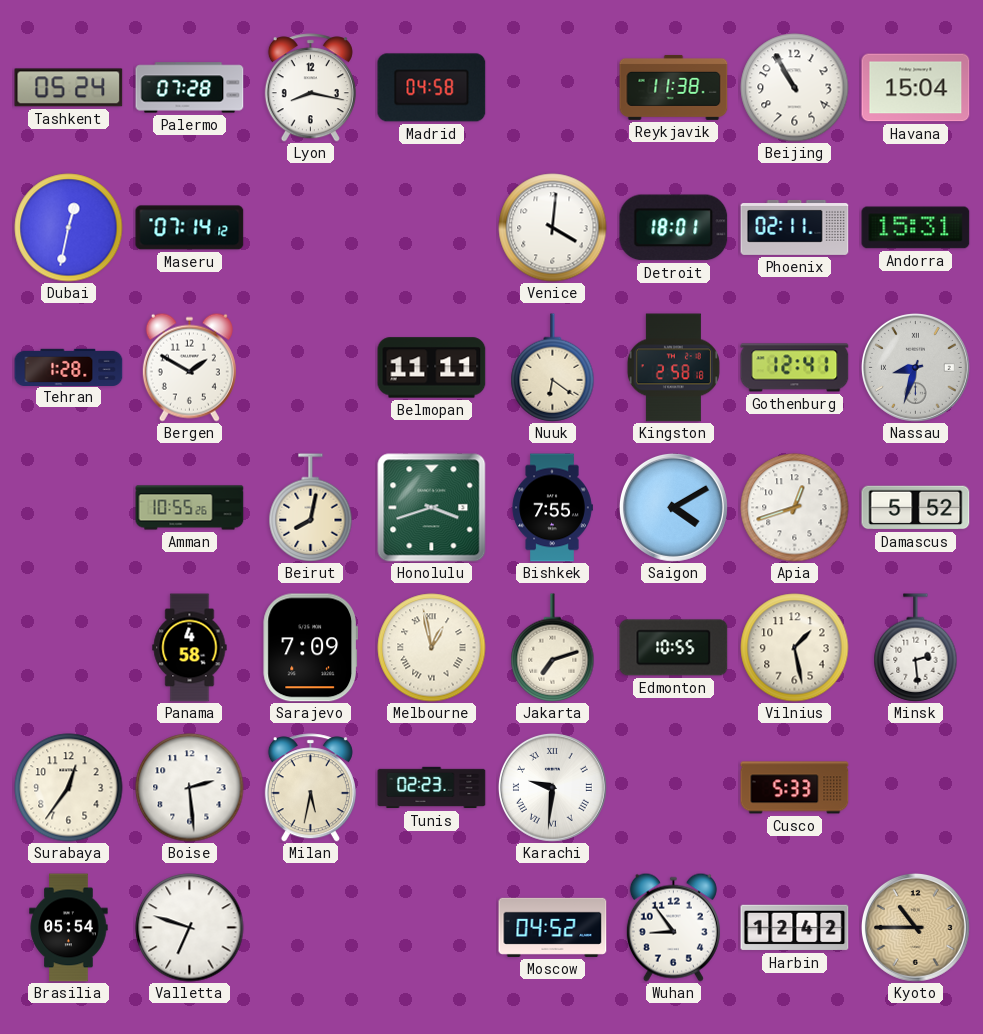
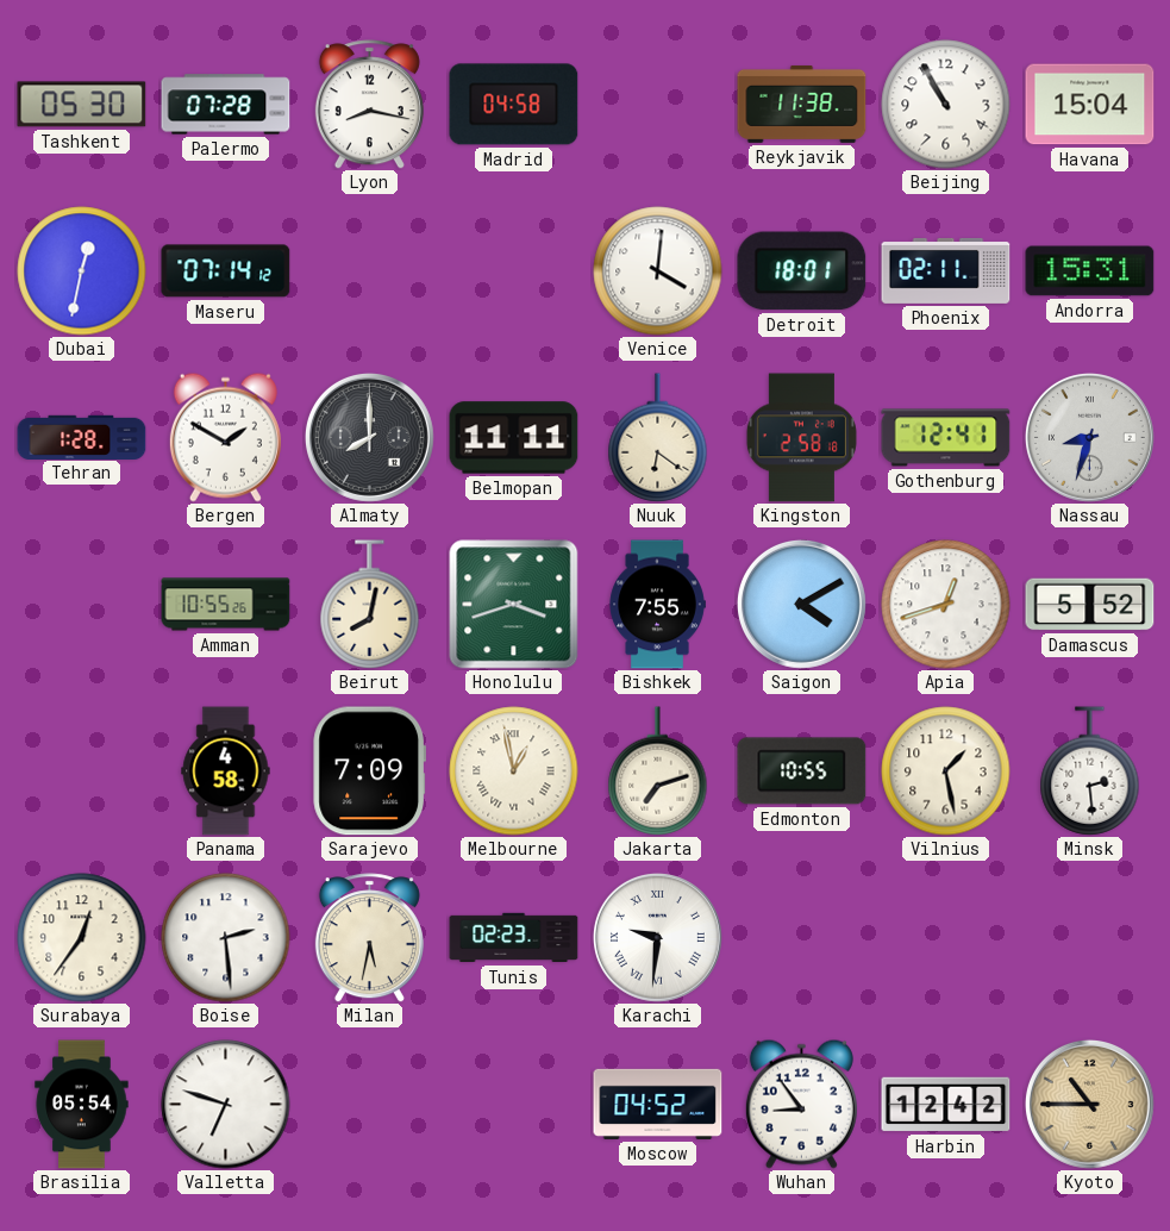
Tashkent: 05:24 -> 05:30 (82, 105)
Almaty: none -> 8:00 (369, 437)
Cusco: 5:33 -> none (795, 788)
